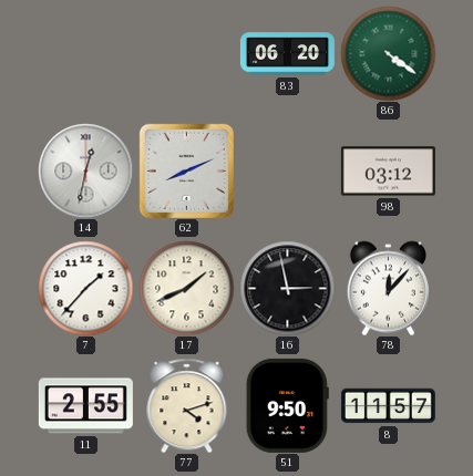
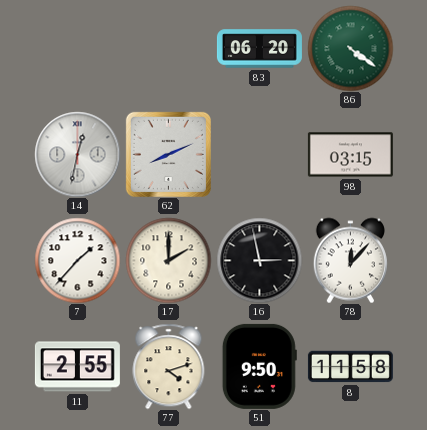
98: 03:12 -> 03:15 (350, 155)
17: 1:41 -> 2:00 (168, 260)
8: 11:57 -> 11:58 (350, 367)
